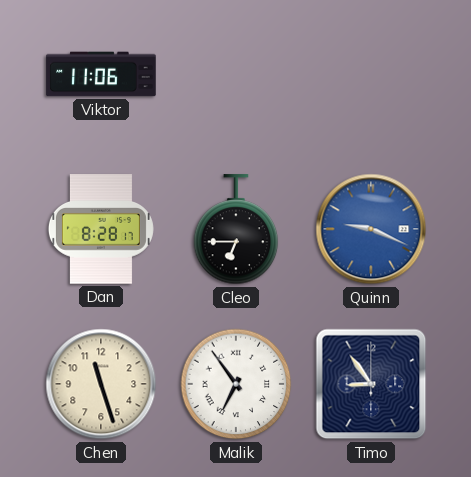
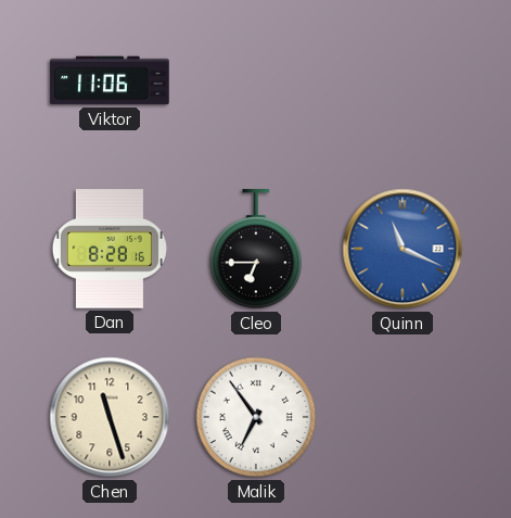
Dan: 8:28:17 -> 8:28:16 (110, 249)
Quinn: 9:19 -> 11:19 (403, 249)
Timo: 8:54 -> none (371, 384)
